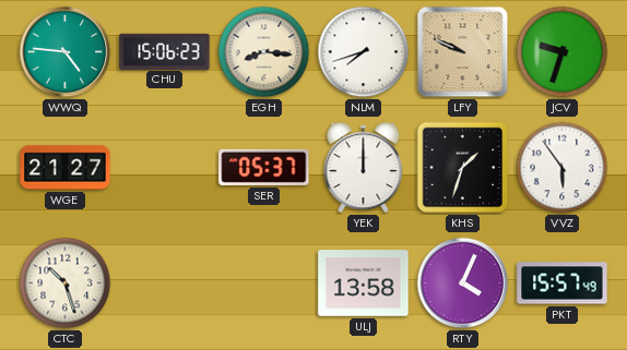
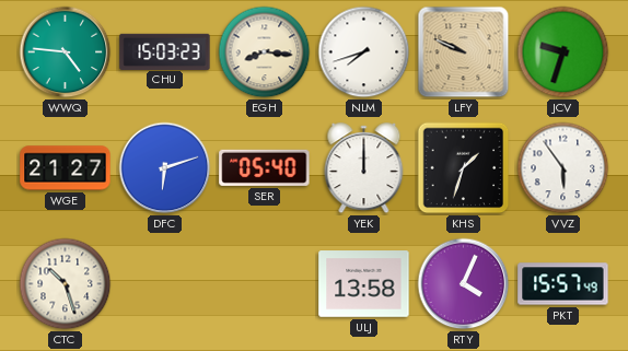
CHU: 15:06 -> 15:03 (165, 51)
DFC: none -> 6:12 (165, 168)
SER: 05:37 -> 05:40 (265, 167)
